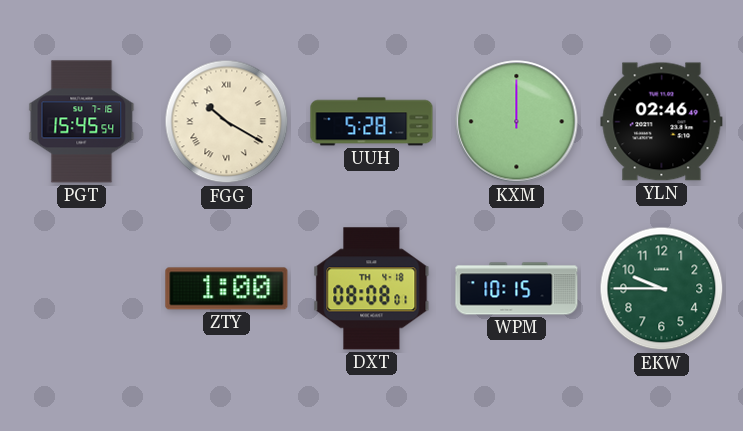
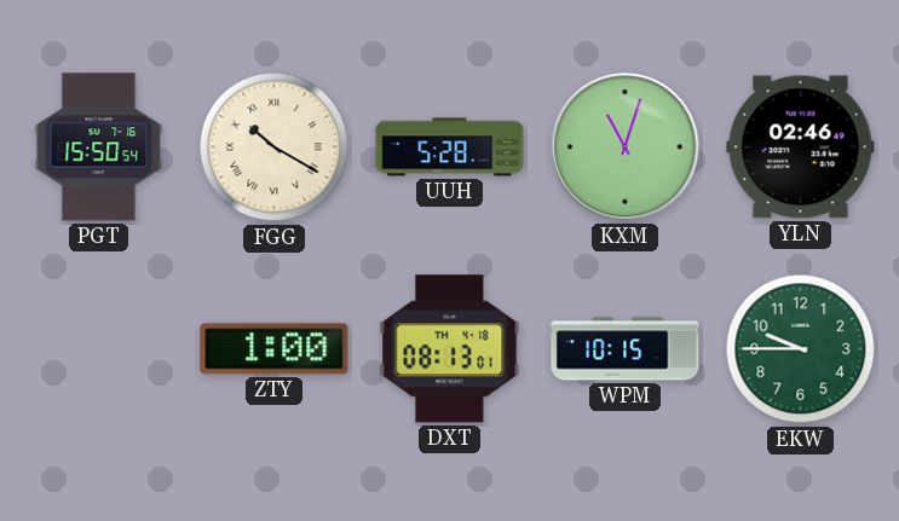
PGT: 15:45 -> 15:50 (99, 147)
KXM: 12:00 -> 11:03 (626, 147)
DXT: 08:08 -> 08:13 (450, 349)
